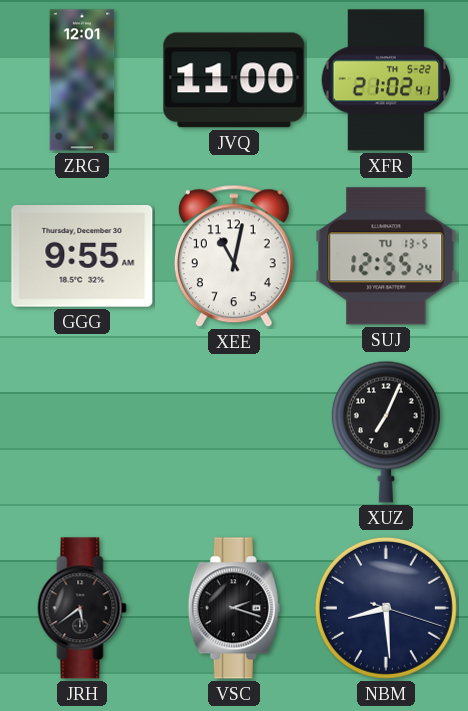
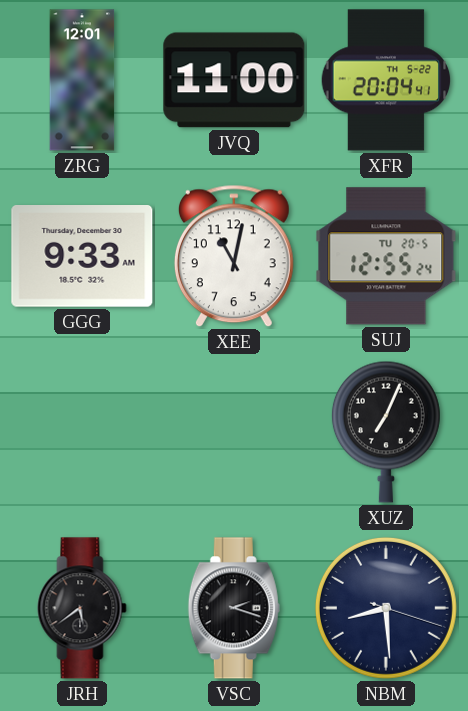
XFR: 21:02 -> 20:04 (386, 80)
GGG: 9:55 -> 9:33 (82, 256)
SUJ date: TU 13-5 -> TU 20-5 (386, 256)
